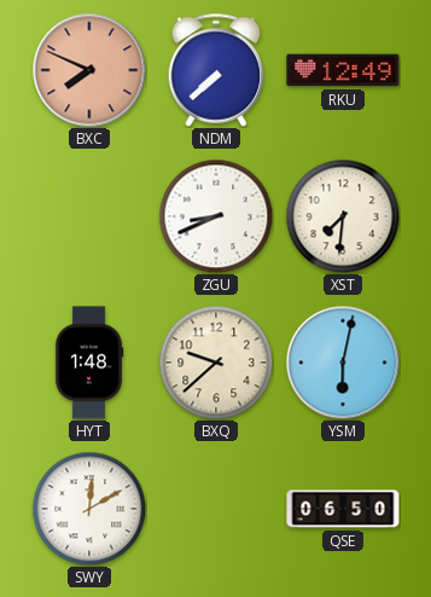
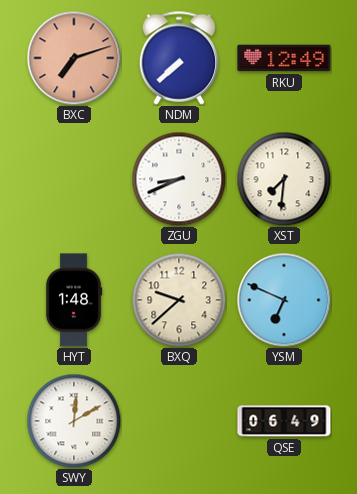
BXC: 7:49 -> 7:12 (74, 58)
YSM: 6:02 -> 6:49 (284, 300)
QSE: 06:50 -> 06:49 (284, 421)
